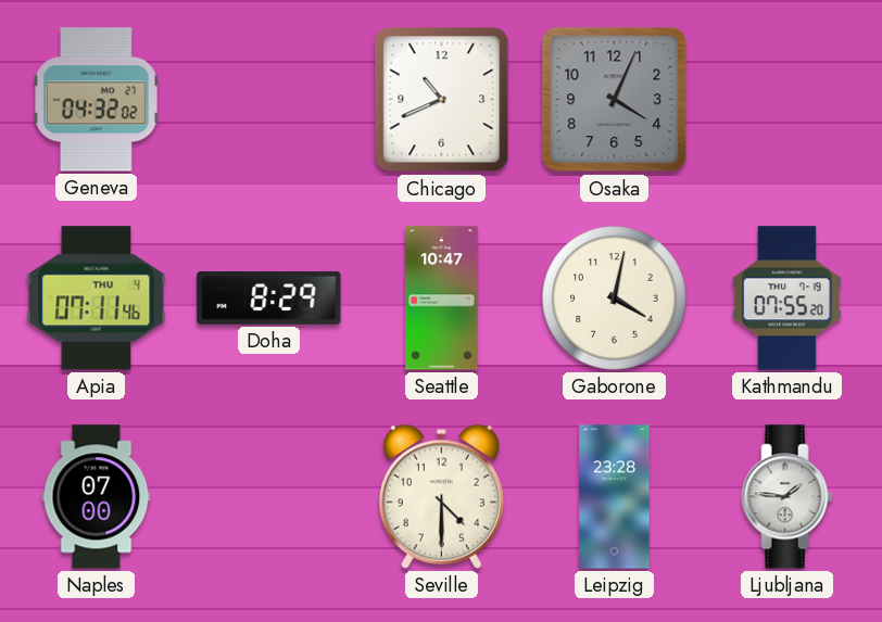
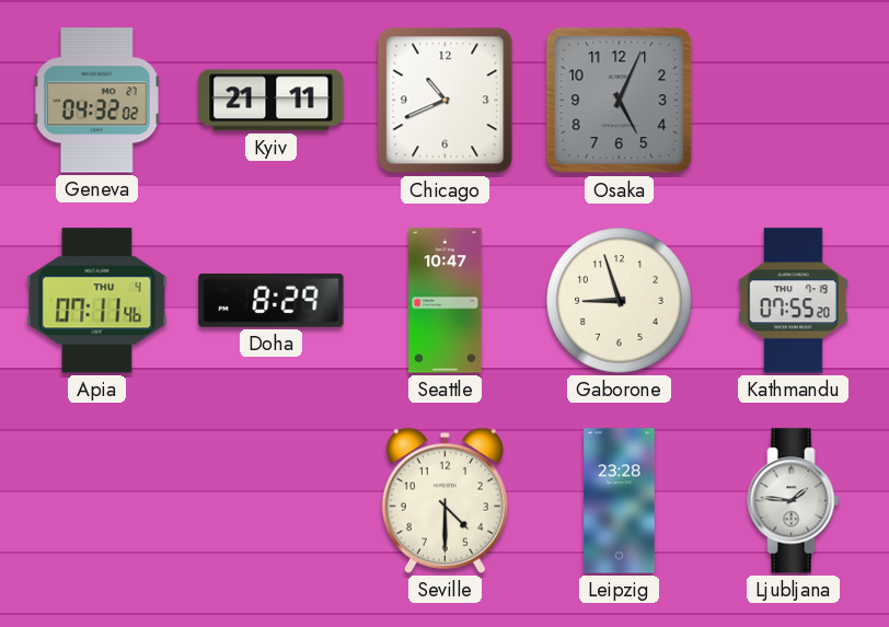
Kyiv: none -> 21:11 (272, 101)
Osaka: 4:04 -> 5:04 (620, 101)
Gaborone: 4:02 -> 8:57 (620, 301)
Naples: 07:00 -> none (97, 497)
